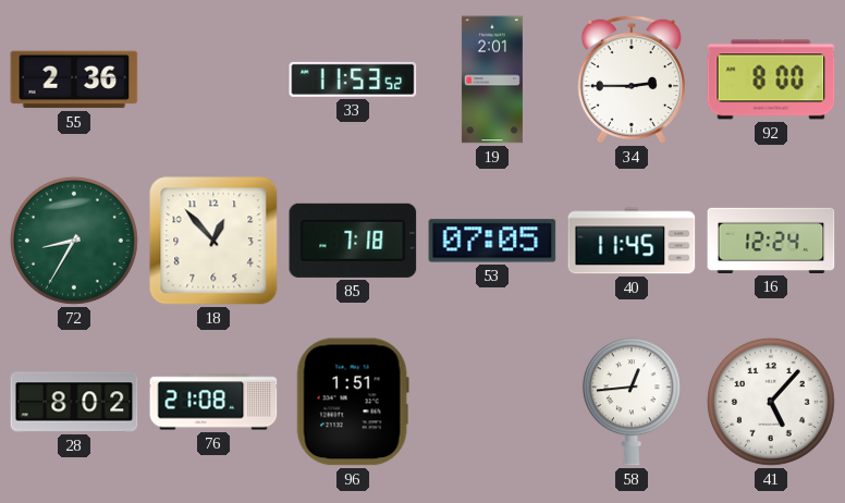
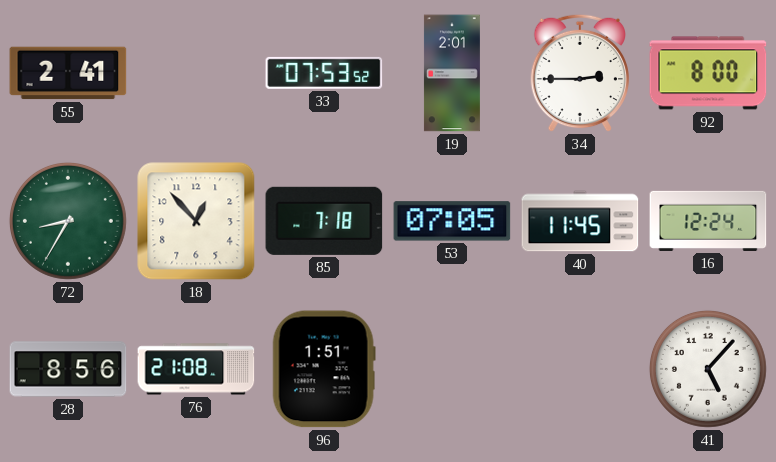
55: 2:36 -> 2:41 (68, 73)
33: 11:53 -> 07:53 (324, 73)
28: 8:02 -> 8:56 (68, 369)
58: 12:44 -> none (632, 402)
